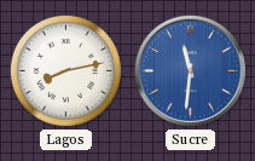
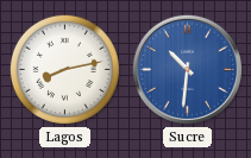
Sucre: 11:31 -> 10:31 (187, 69)
